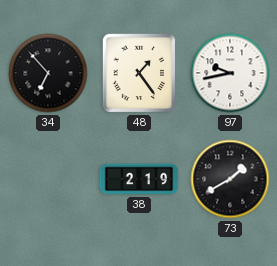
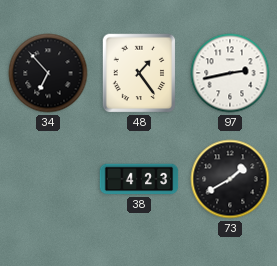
97: 9:43 -> 2:43 (230, 73)
38: 2:19 -> 4:23 (139, 179)
